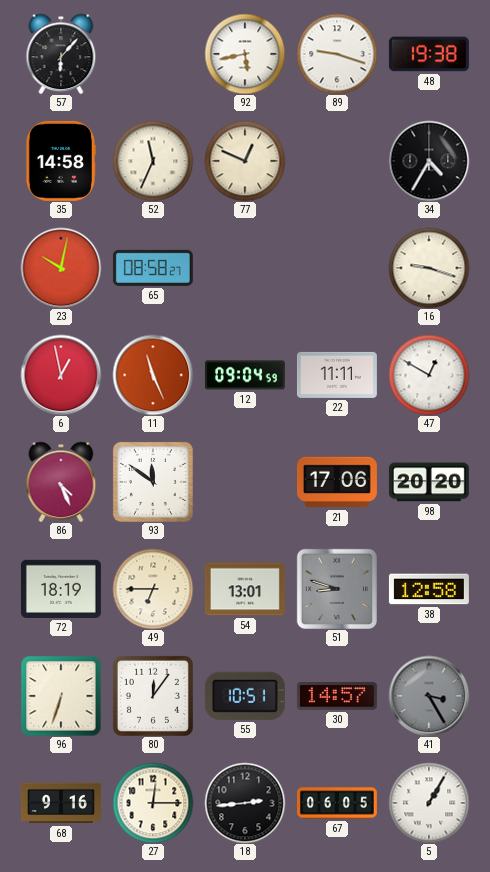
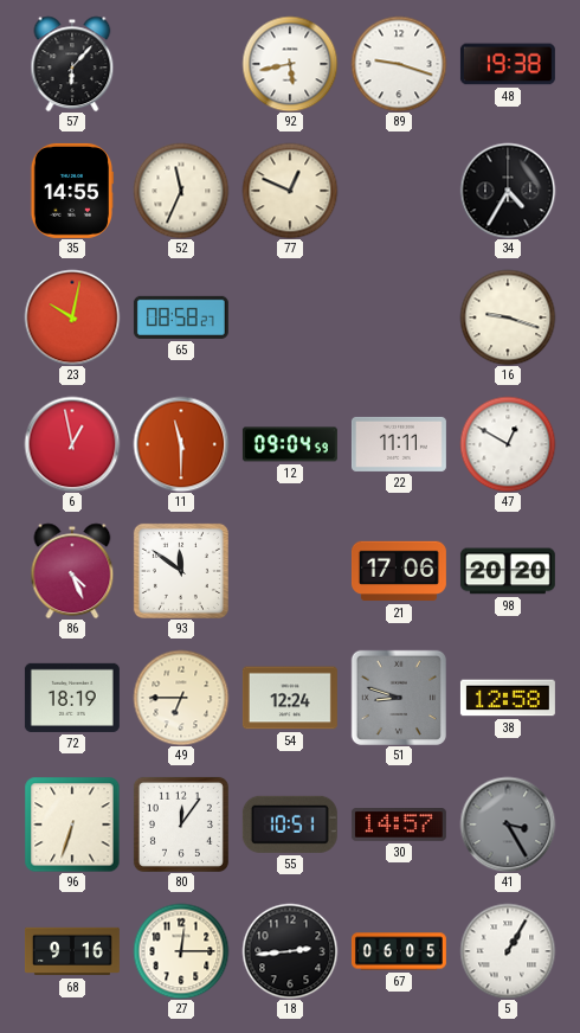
35: 14:58 -> 14:55 (71, 191)
11: 11:26 -> 11:30 (181, 444)
54: 13:01 -> 12:24 (290, 698)
